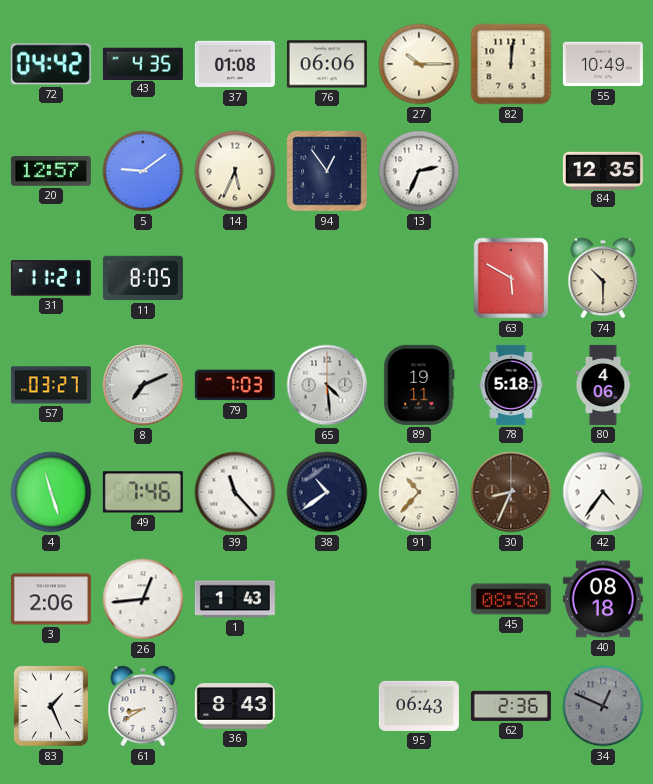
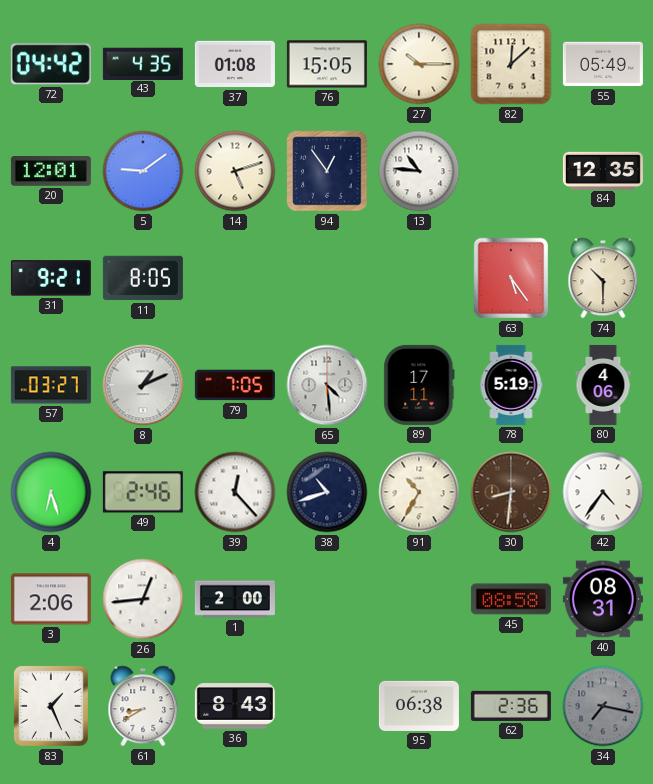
76: 06:06 -> 15:05 (327, 64)
82: 12:01 -> 12:08 (511, 64)
55: 10:49 -> 05:49 (603, 64)
20: 12:57 -> 12:01 (51, 172)
14: 5:34 -> 5:12 (235, 171)
13: 2:34 -> 10:46 (419, 171)
31: 11:21 -> 9:21 (51, 278)
63: 5:50 -> 5:24 (511, 278)
8: 7:11 -> 1:11 (143, 385)
79: 7:03 -> 7:05 (235, 385)
89: 19:11 -> 17:11 (419, 385)
78: 5:18 -> 5:19 (511, 385)
4: 11:27 -> 6:27 (51, 492)
49: 7:46 -> 2:46 (143, 492)
39: 11:23 -> 12:23 (235, 492)
38: 10:39 -> 10:42 (327, 492)
91: 10:37 -> 10:35 (419, 492)
30: 8:34 -> 8:31 (511, 492)
1: 1:43 -> 2:00 (235, 599)
40: 08:18 -> 08:31 (603, 599)
95: 06:43 -> 06:38 (419, 706)
34: 12:49 -> 7:17 (603, 706)
